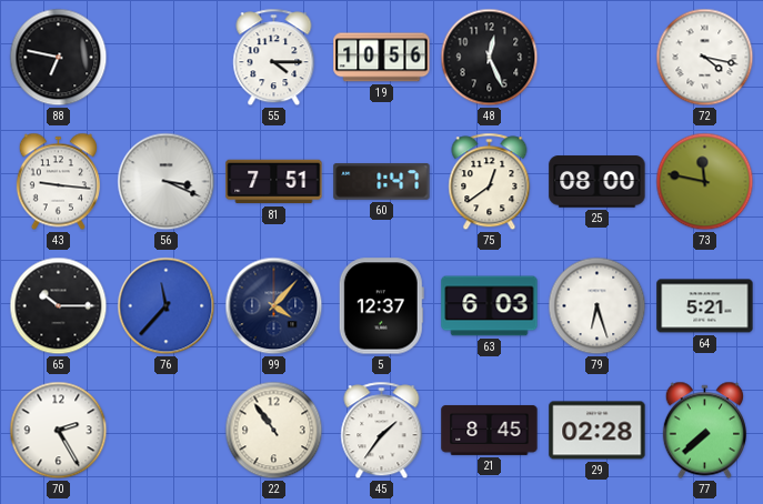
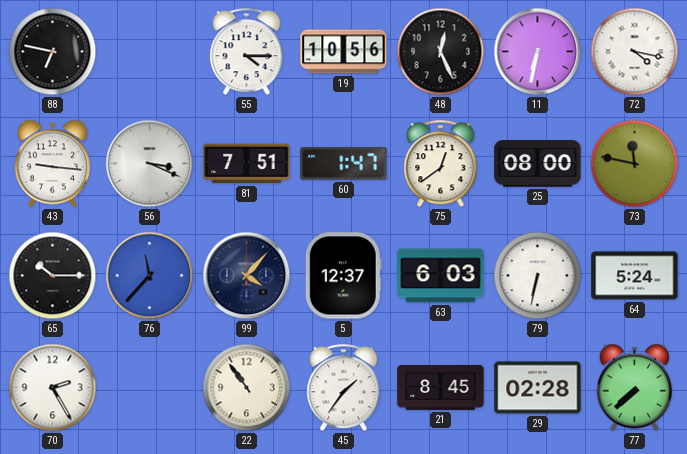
11: none -> 6:32 (538, 52)
79: 6:27 -> 6:32 (538, 276)
64: 5:21 -> 5:24 (635, 276)
